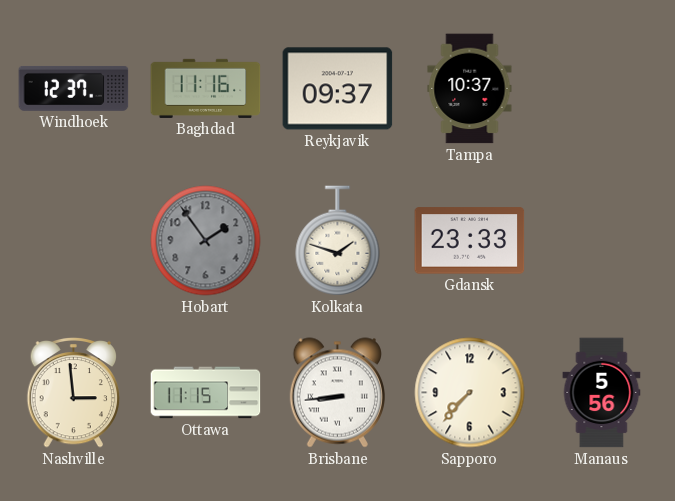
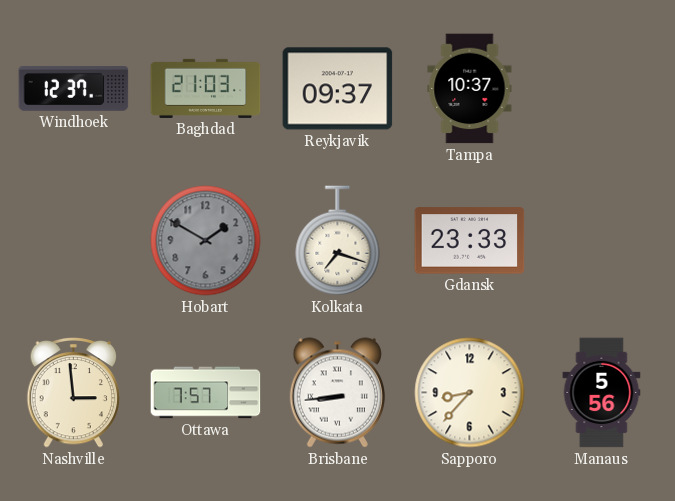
Baghdad: 11:16 -> 21:03 (206, 88)
Hobart: 1:54 -> 1:50 (206, 241)
Kolkata: 1:48 -> 7:18 (338, 241)
Ottawa: 11:15 -> 7:57 (206, 393)
Sapporo: 7:37 -> 8:37 (470, 393)
